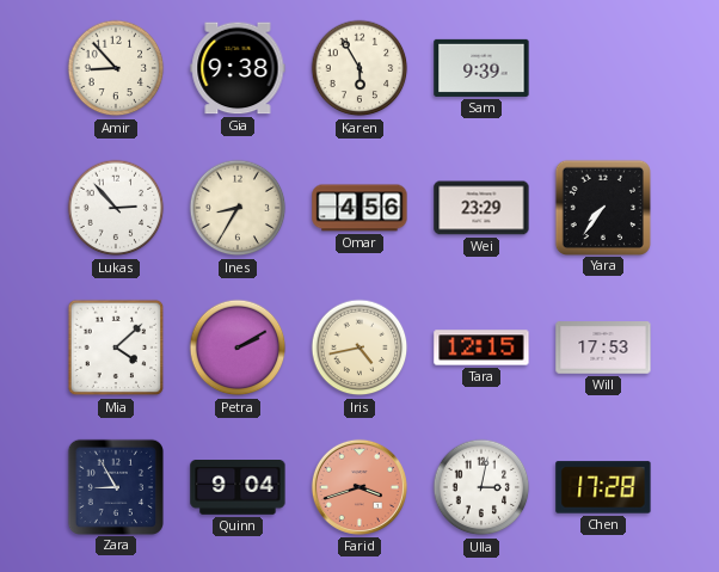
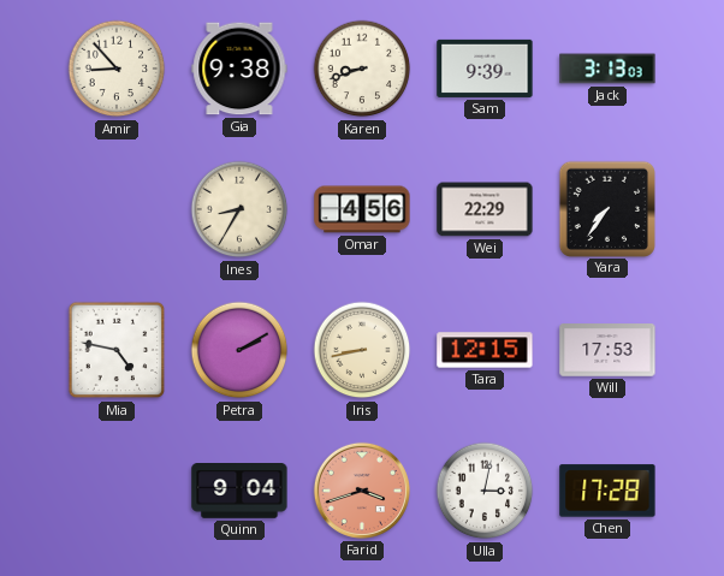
Karen: 5:55 -> 8:42 (362, 69)
Jack: none -> 3:13 (607, 69)
Lukas: 2:53 -> none (116, 208)
Wei: 23:29 -> 22:29 (485, 209)
Mia: 4:08 -> 4:47 (117, 350)
Iris: 4:43 -> 8:43 (362, 350)
Zara: 8:55 -> none (115, 486)
